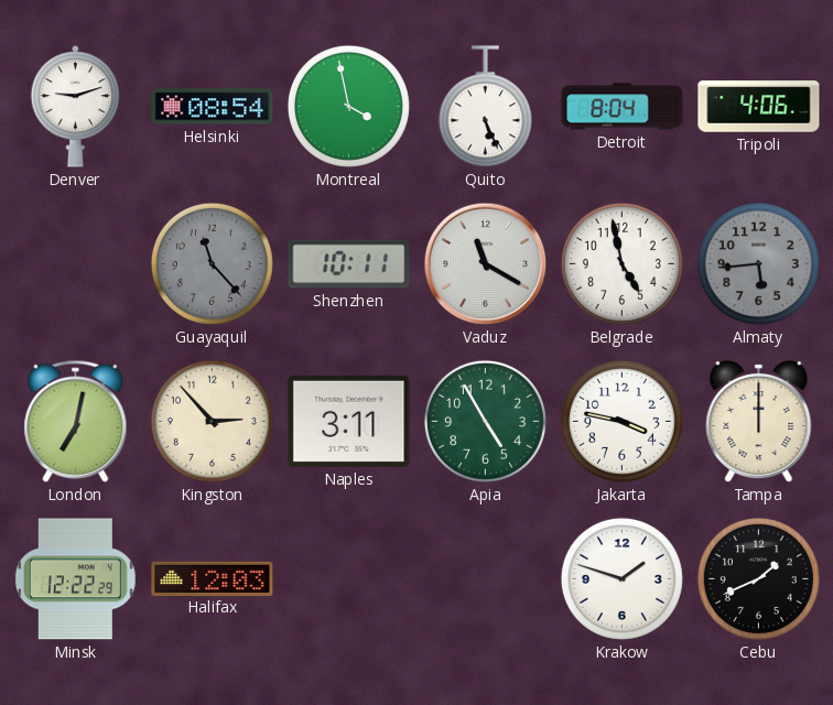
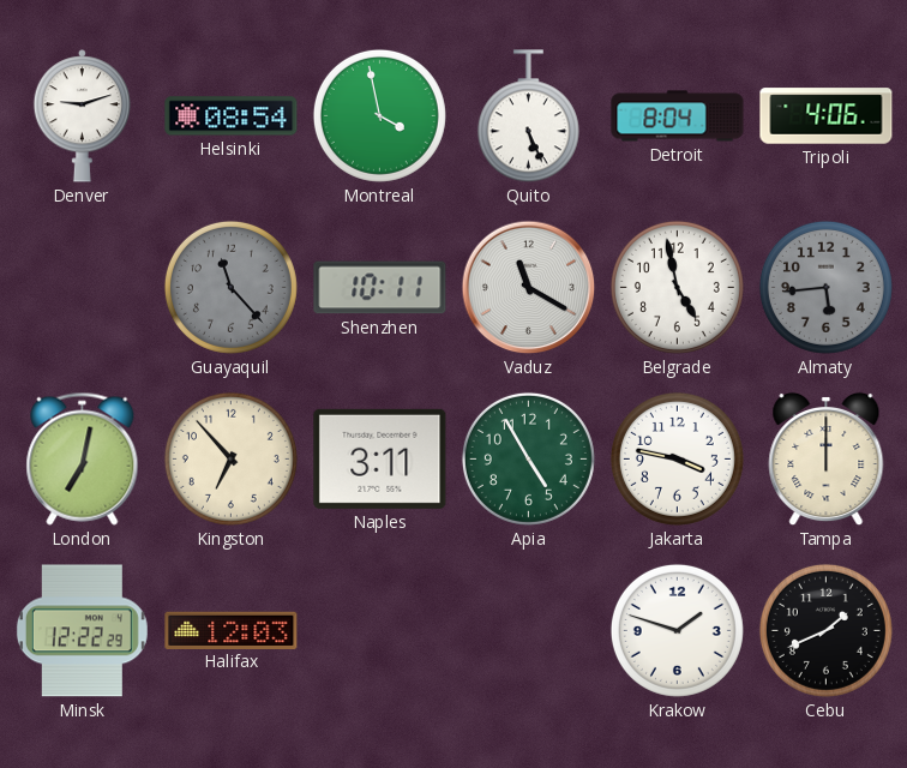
Kingston: 2:53 -> 6:53 (230, 458)
